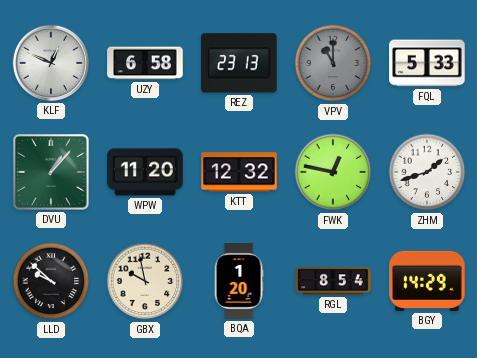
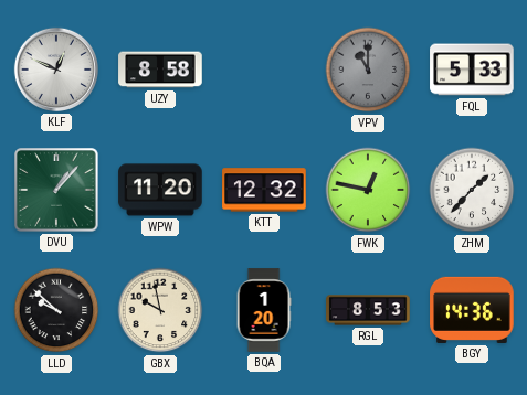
UZY: 6:58 -> 8:58 (160, 70)
REZ: 23:13 -> none (240, 63)
ZHM: 1:42 -> 1:37 (472, 190)
RGL: 8:54 -> 8:53 (368, 310)
BGY: 14:29 -> 14:36 (472, 310)
